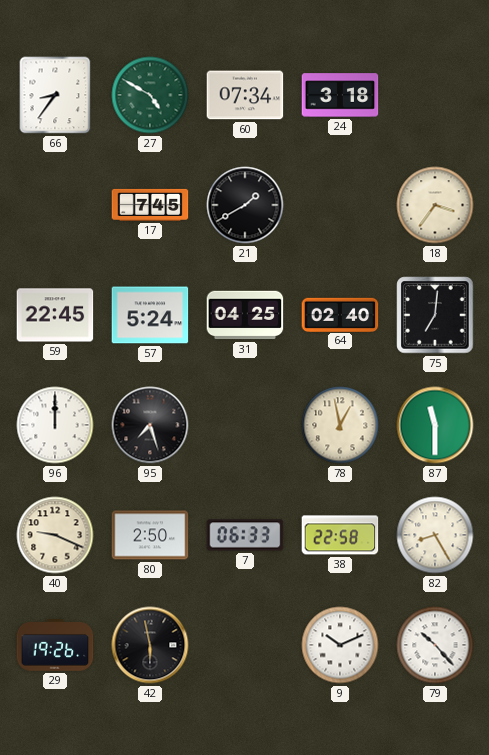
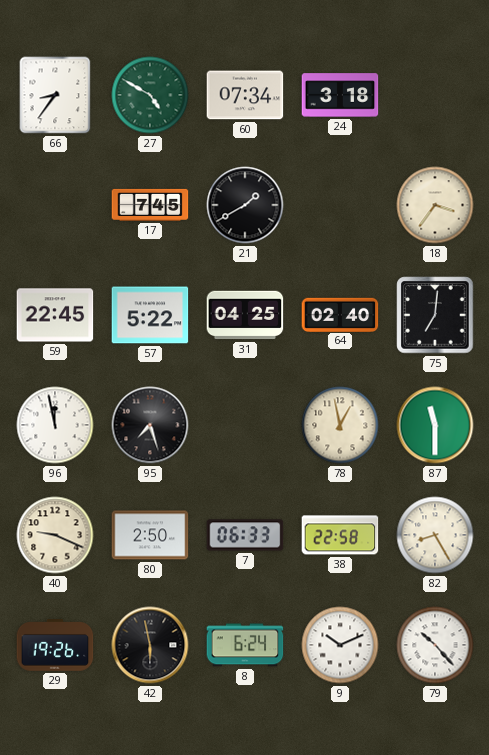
57: 5:24 -> 5:22 (150, 315)
96: 12:00 -> 11:58 (55, 425)
8: none -> 6:24 (245, 645)
